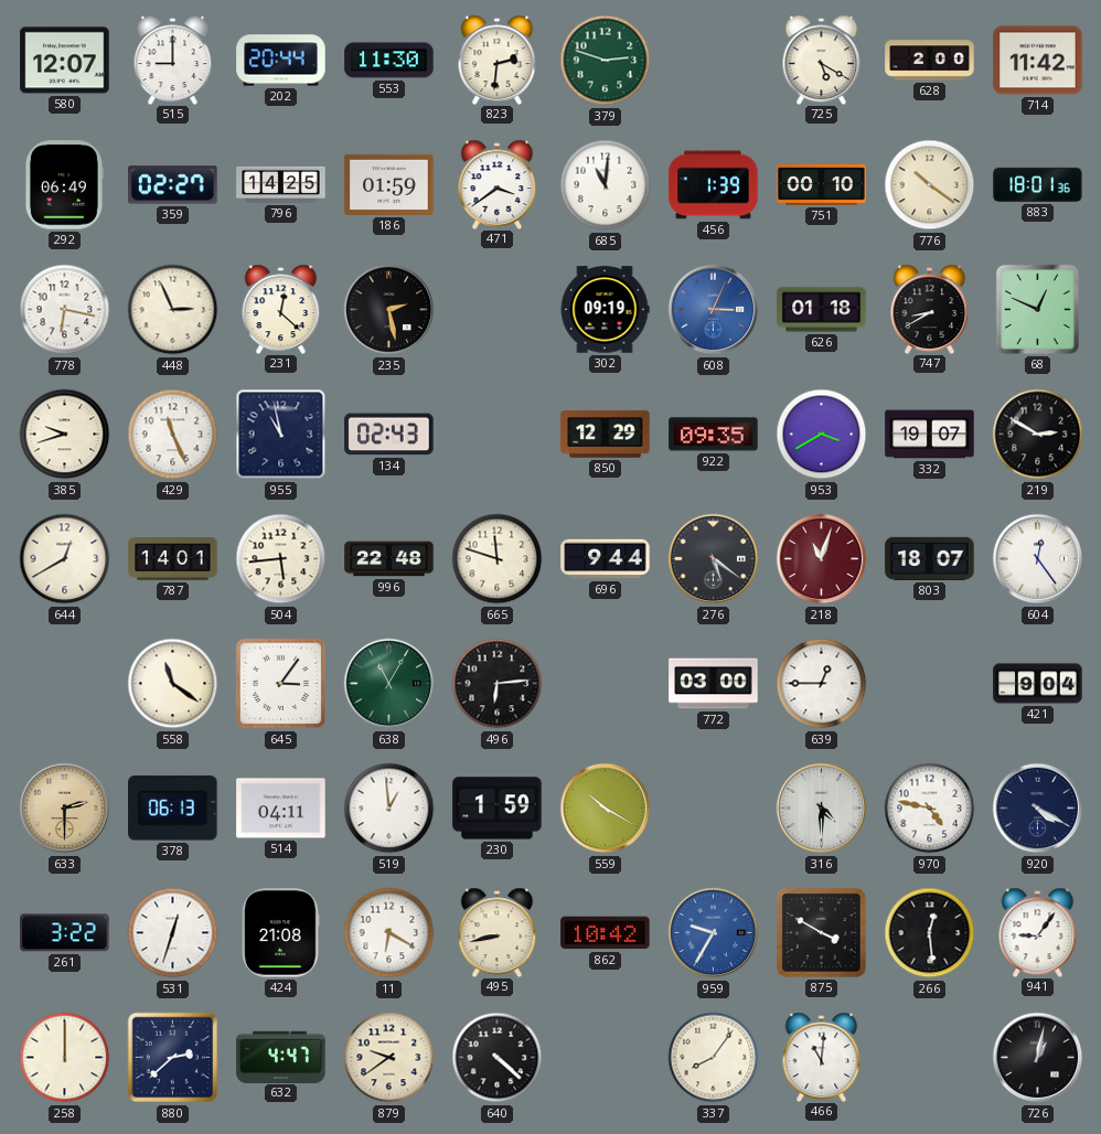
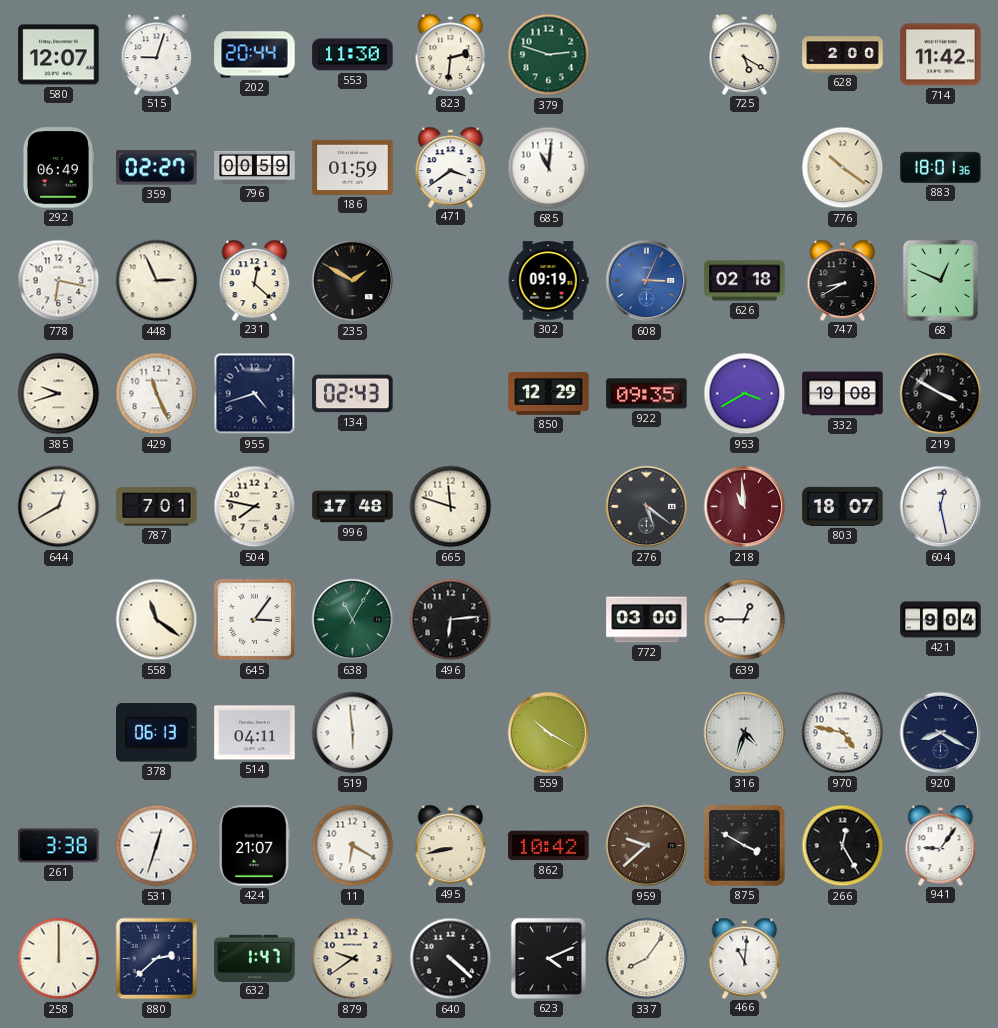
515: 9:00 -> 9:03 (157, 54)
796: 14:25 -> 00:59 (255, 167)
456: 1:39 -> none (714, 185)
751: 00:10 -> none (822, 184)
235: 2:28 -> 1:50 (353, 281)
626: 01:18 -> 02:18 (745, 281)
955: 10:58 -> 4:42 (255, 394)
332: 19:07 -> 19:08 (843, 394)
219: 2:50 -> 3:50 (941, 394)
787: 14:01 -> 7:01 (157, 507)
504: 5:44 -> 7:47 (255, 507)
996: 22:48 -> 17:48 (353, 507)
696: 9:44 -> none (606, 559)
218: 11:03 -> 10:59 (745, 507)
604: 12:24 -> 12:28 (941, 507)
633: 2:30 -> none (65, 809)
519: 12:59 -> 5:59 (353, 733)
230: 1:59 -> none (498, 809)
316: 4:30 -> 4:33 (745, 733)
920: 4:20 -> 8:20 (941, 733)
261: 3:22 -> 3:38 (59, 846)
424: 21:08 -> 21:07 (254, 846)
959: 9:35 -> 9:38 (647, 846)
959 dial: blue -> brown (647, 846)
266: 12:29 -> 12:25 (843, 846)
632: 4:47 -> 1:47 (255, 958)
623: none -> 4:11 (548, 958)
726: 1:02 -> none (1038, 1058)
